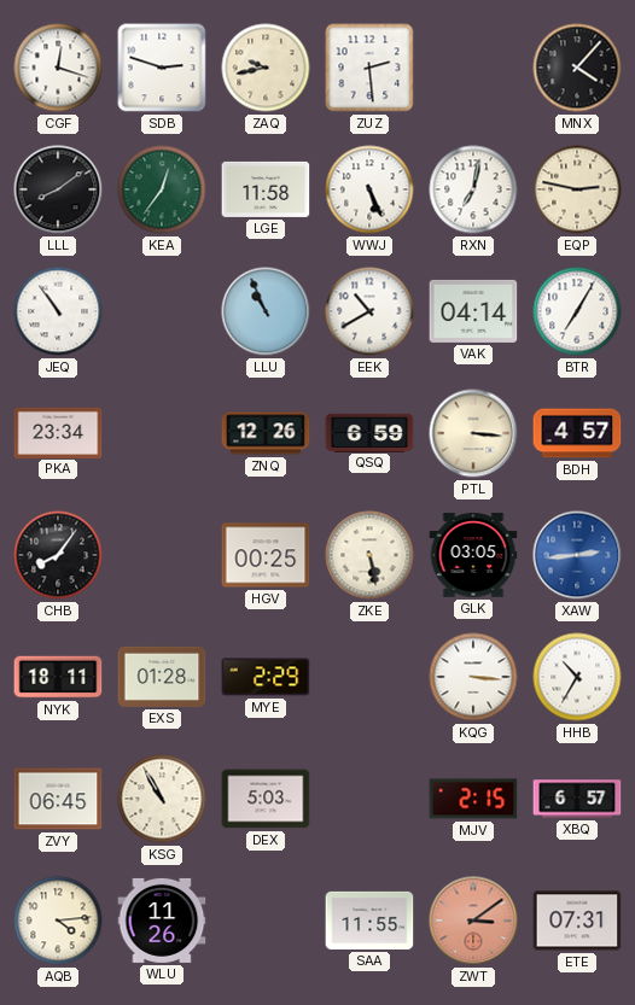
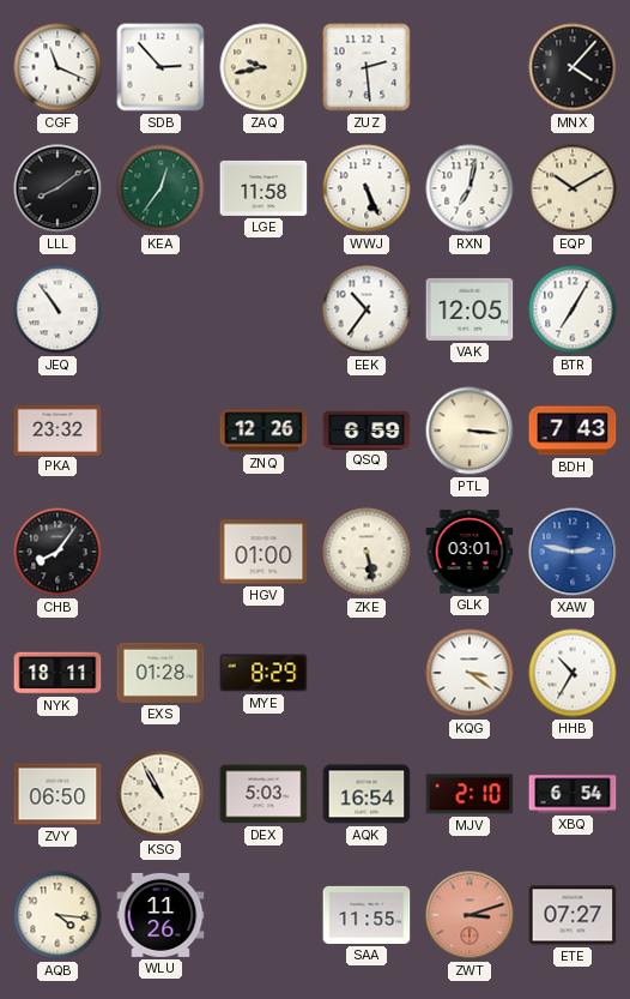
CGF: 12:18 -> 11:19 (57, 67)
SDB: 2:48 -> 2:53 (160, 67)
EQP: 2:47 -> 10:10 (573, 188)
LLU: 10:56 -> none (266, 311)
EEK: 10:40 -> 10:36 (367, 309)
VAK: 04:14 -> 12:05 (470, 309)
PKA: 23:34 -> 23:32 (57, 429)
BDH: 4:57 -> 7:43 (573, 431)
HGV: 00:25 -> 01:00 (263, 552)
GLK: 03:05 -> 03:01 (470, 552)
XAW: 2:44 -> 2:47 (573, 552)
MYE: 2:29 -> 8:29 (263, 673)
KQG: 3:16 -> 3:21 (470, 673)
ZVY: 06:45 -> 06:50 (57, 794)
AQK: none -> 16:54 (367, 794)
MJV: 2:15 -> 2:10 (470, 794)
XBQ: 6:57 -> 6:54 (573, 794)
AQB: 4:14 -> 4:16 (57, 915)
ZWT: 3:09 -> 3:12 (470, 915)
ETE: 07:31 -> 07:27 (573, 915)
